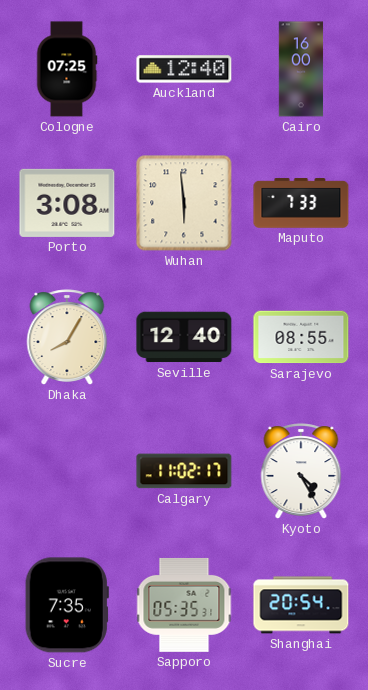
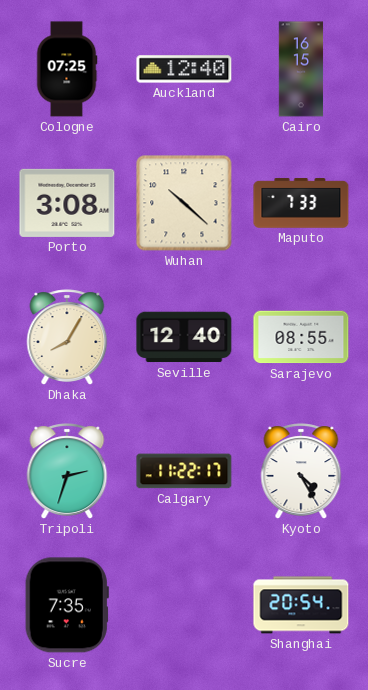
Cairo: 16:00 -> 16:15 (301, 69)
Wuhan: 5:59 -> 10:22 (184, 203)
Tripoli: none -> 2:33 (67, 471)
Calgary: 11:02 -> 11:22 (184, 471)
Sapporo: 05:35 -> none (184, 605)
